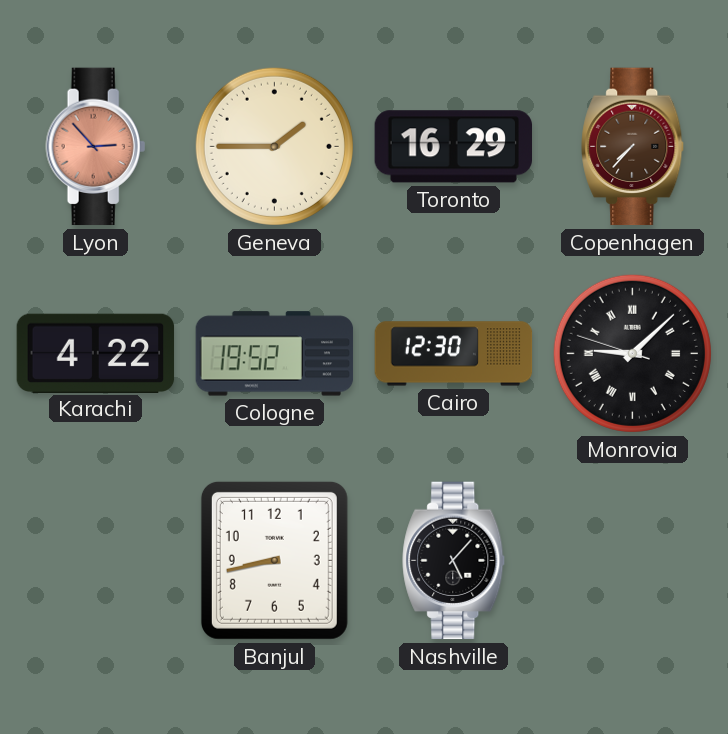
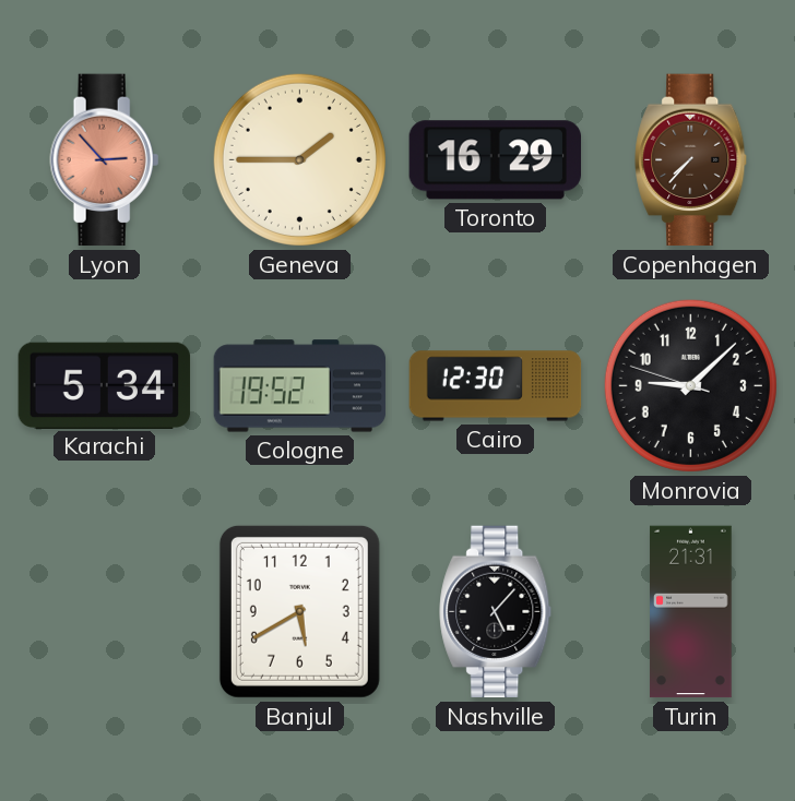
Karachi: 4:22 -> 5:34 (105, 385)
Monrovia numerals: Roman -> Arabic (690, 385)
Banjul: 8:43 -> 5:40 (299, 611)
Turin: none -> 21:31 (691, 612)
